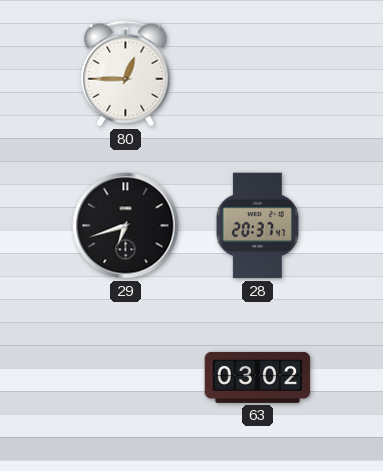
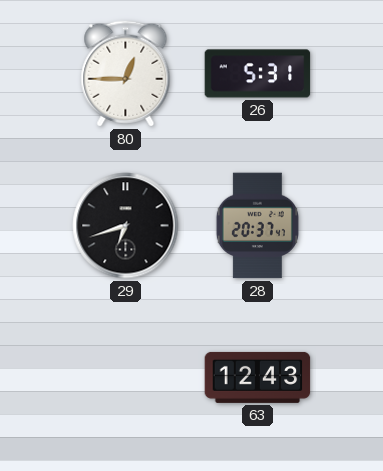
26: none -> 5:31 (258, 74)
63: 03:02 -> 12:43 (258, 377)
